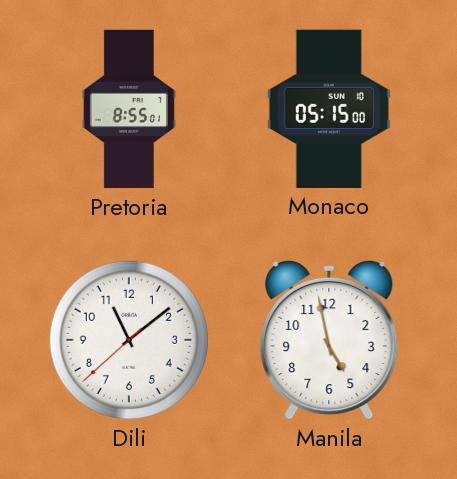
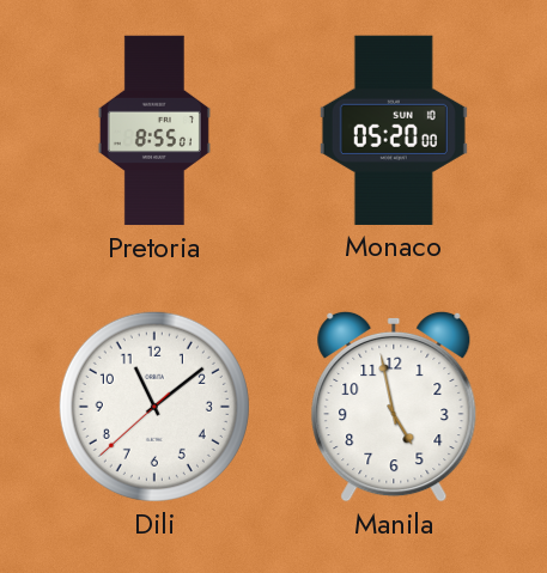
Monaco: 05:15 -> 05:20 (394, 130)
